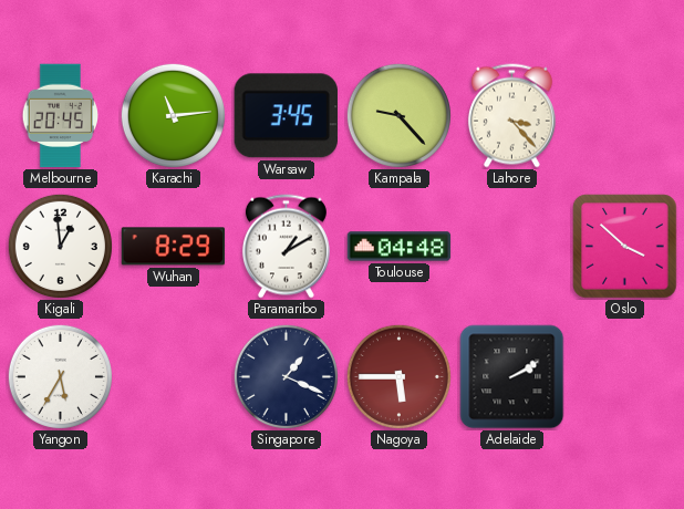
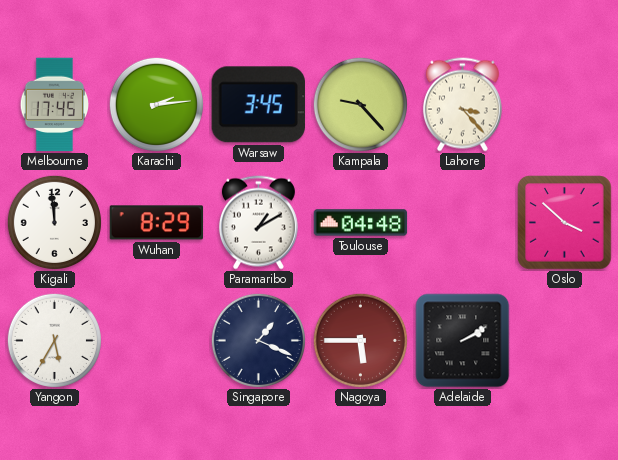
Melbourne: 20:45 -> 17:45 (54, 105)
Karachi: 11:14 -> 2:14 (156, 104)
Kigali: 12:59 -> 11:59 (54, 222)
